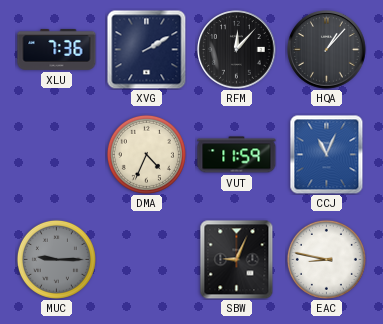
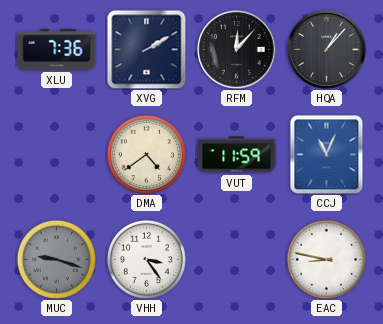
DMA: 4:34 -> 4:39 (146, 154)
MUC: 9:15 -> 9:18 (56, 259)
VHH: none -> 3:24 (146, 259)
SBW: 9:04 -> none (237, 259)
